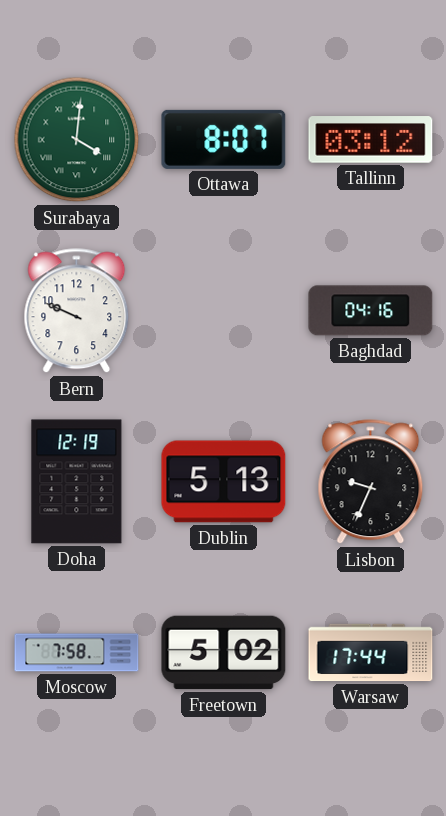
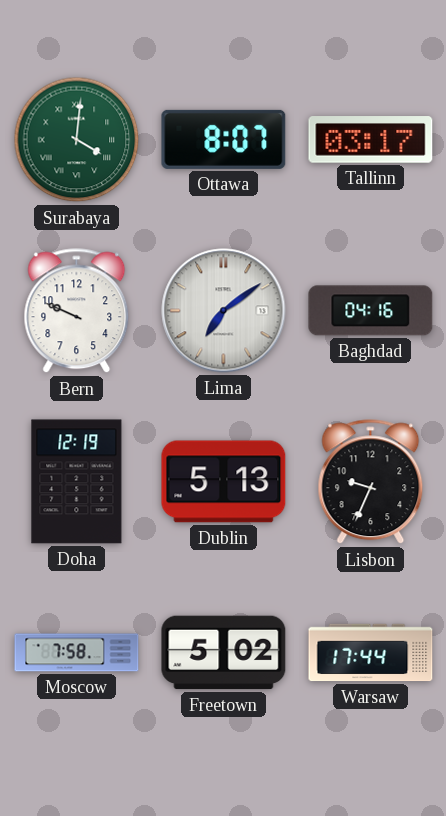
Tallinn: 03:12 -> 03:17 (371, 140)
Lima: none -> 7:09 (224, 311)
